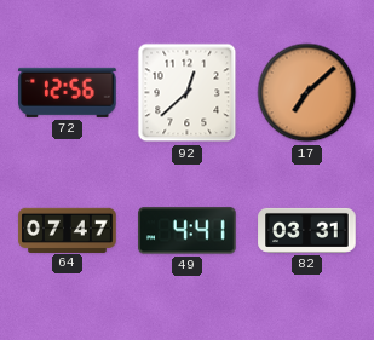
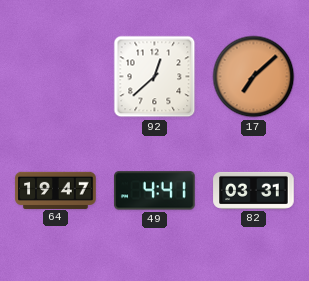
72: 12:56 -> none (68, 92)
64: 07:47 -> 19:47 (56, 190)
